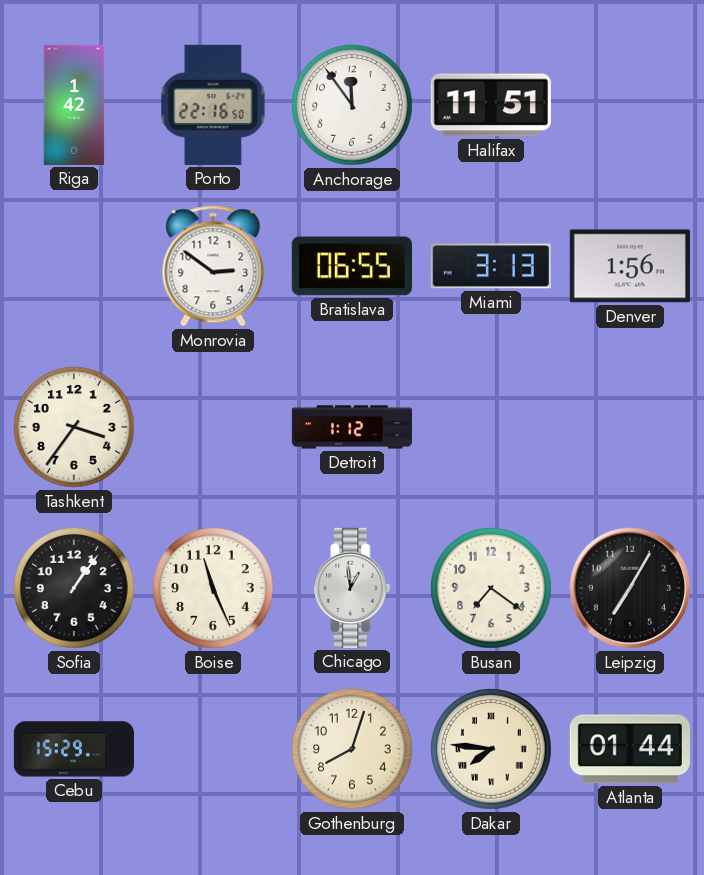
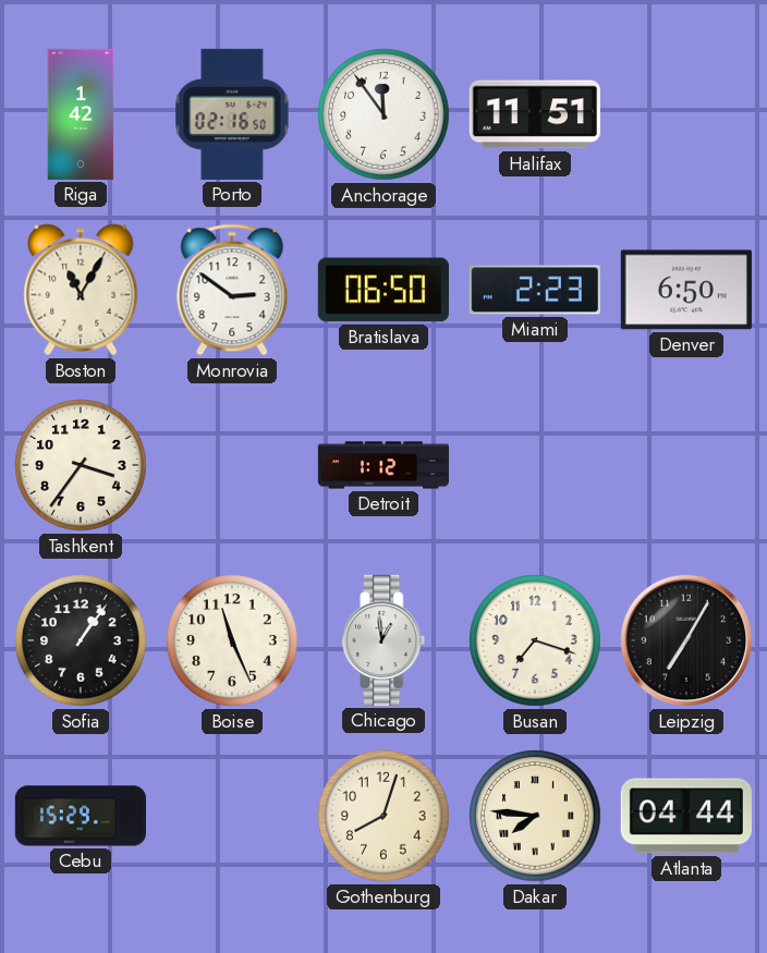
Porto: 22:16 -> 02:16 (232, 114)
Boston: none -> 11:05 (81, 290)
Bratislava: 06:55 -> 06:50 (384, 290)
Miami: 3:13 -> 2:23 (535, 290)
Denver: 1:56 -> 6:50 (686, 290)
Busan: 7:21 -> 7:18 (535, 640)
Atlanta: 01:44 -> 04:44 (686, 816)
